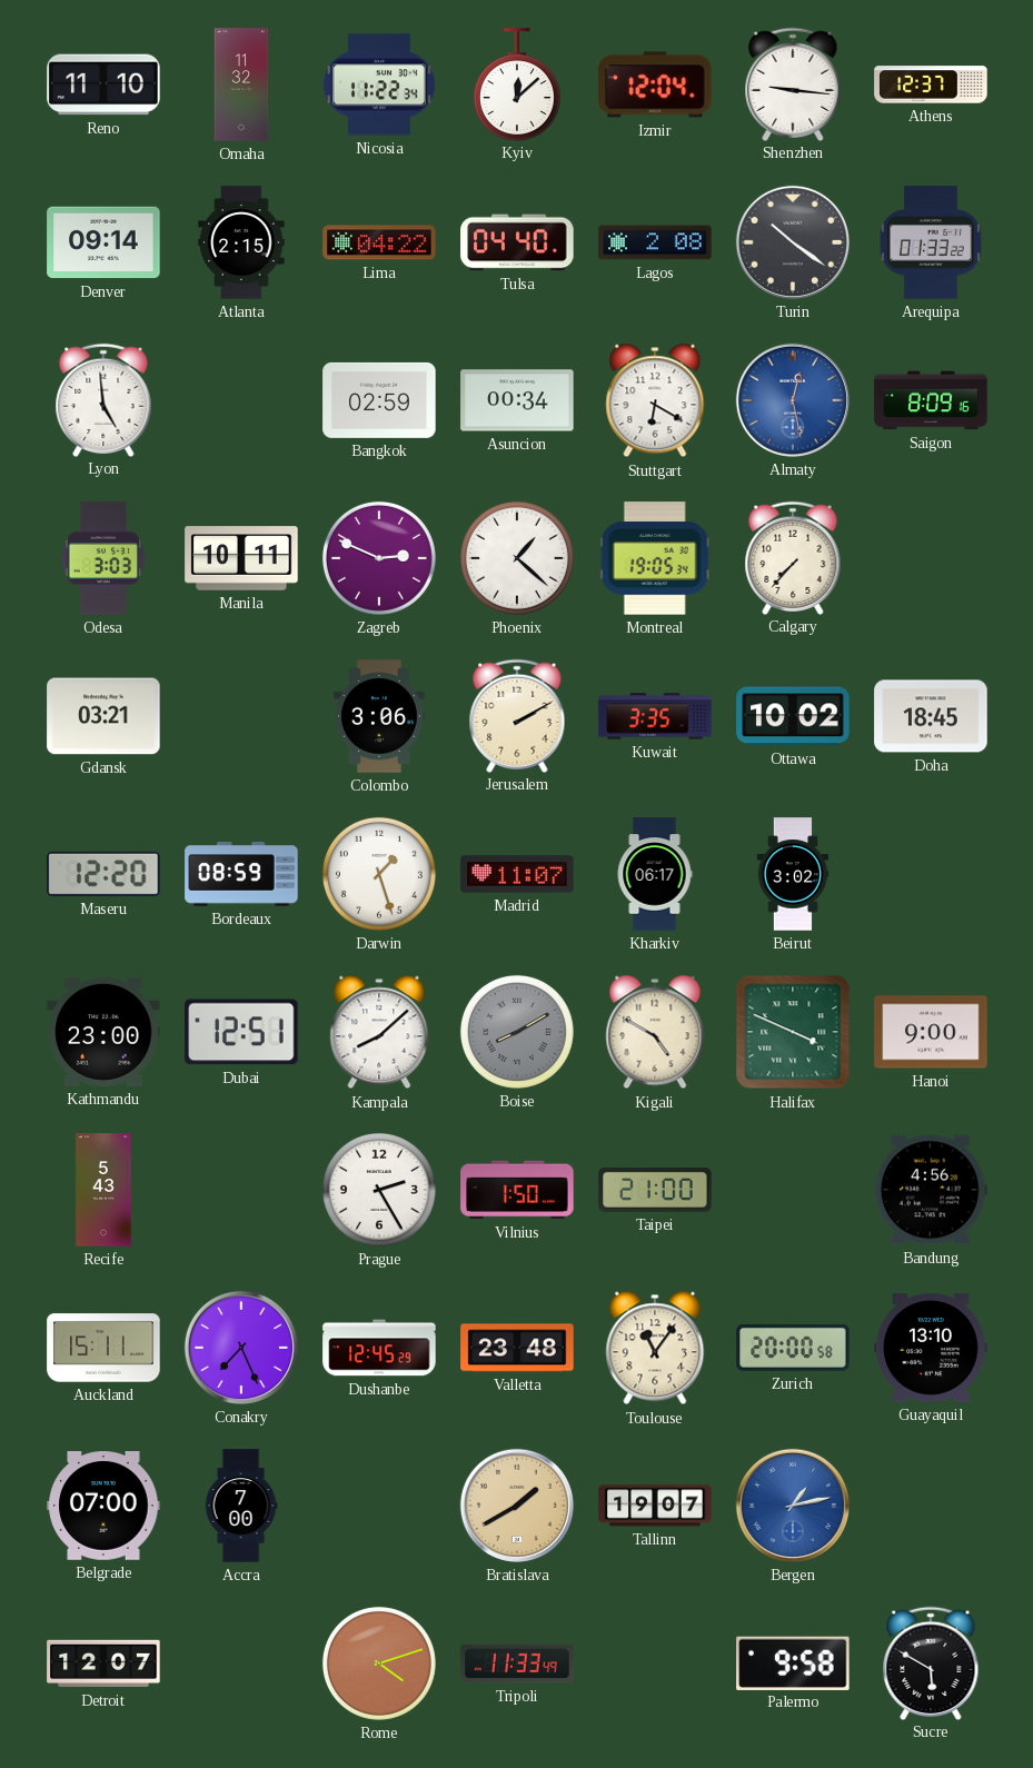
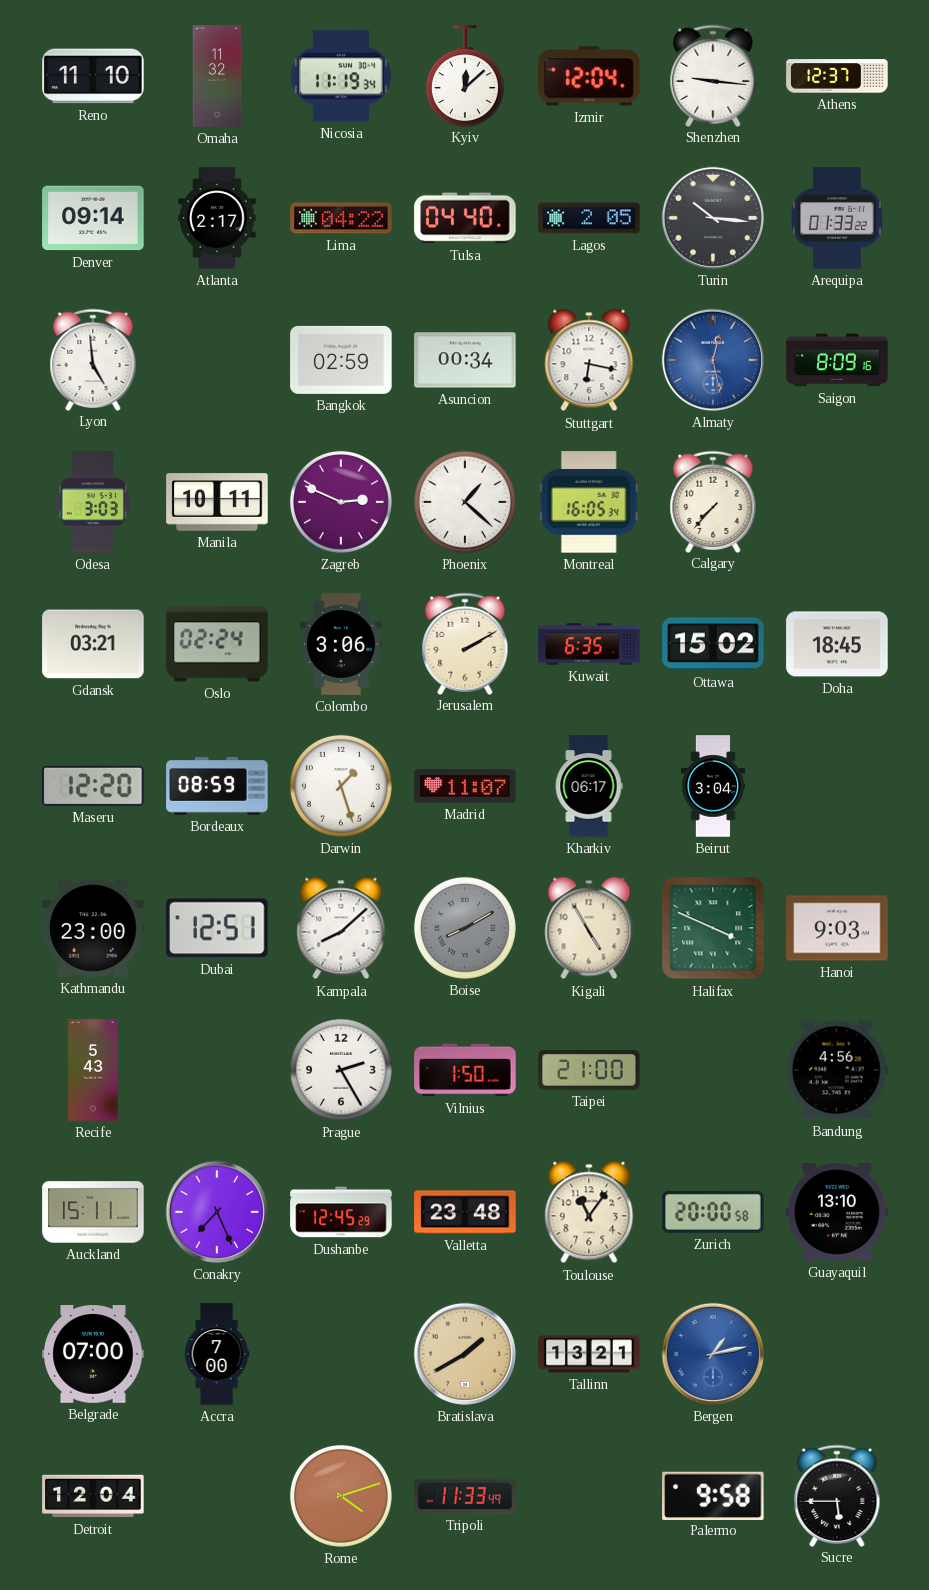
Nicosia: 11:22 -> 11:19 (341, 76)
Atlanta: 2:15 -> 2:17 (217, 218)
Lagos: 2:08 -> 2:05 (589, 218)
Turin: 10:21 -> 10:16 (713, 218)
Stuttgart: 6:20 -> 6:17 (589, 360)
Montreal: 19:05 -> 16:05 (589, 502)
Oslo: none -> 02:24 (217, 644)
Kuwait: 3:35 -> 6:35 (589, 644)
Ottawa: 10:02 -> 15:02 (713, 644)
Beirut: 3:02 -> 3:04 (712, 786)
Kigali: 4:50 -> 4:55 (589, 928)
Hanoi: 9:00 -> 9:03 (837, 928)
Tallinn: 19:07 -> 13:21 (589, 1354)
Detroit: 12:07 -> 12:04 (93, 1496)
Sucre: 5:50 -> 5:45 (837, 1495)
